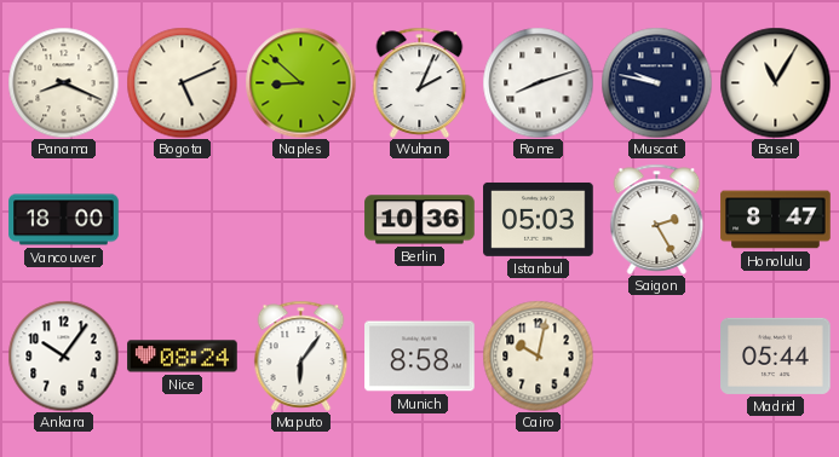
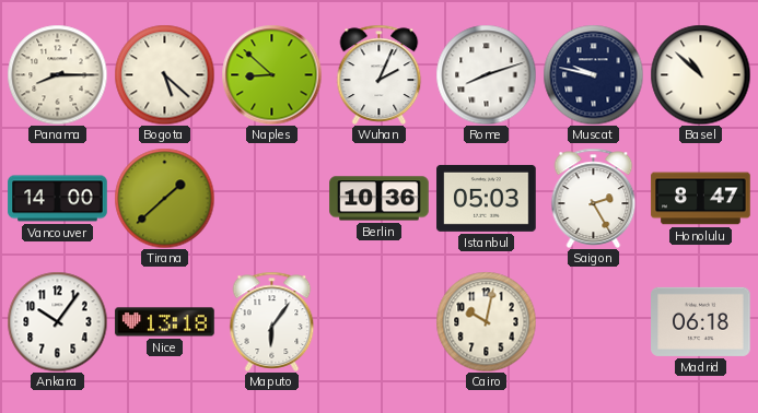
Panama: 8:19 -> 8:15 (57, 74)
Bogota: 5:11 -> 5:22 (164, 74)
Basel: 11:05 -> 10:52 (700, 74)
Vancouver: 18:00 -> 14:00 (58, 199)
Tirana: none -> 1:38 (164, 198)
Nice: 08:24 -> 13:18 (165, 322)
Munich: 8:58 -> none (420, 357)
Madrid: 05:44 -> 06:18 (701, 321)
